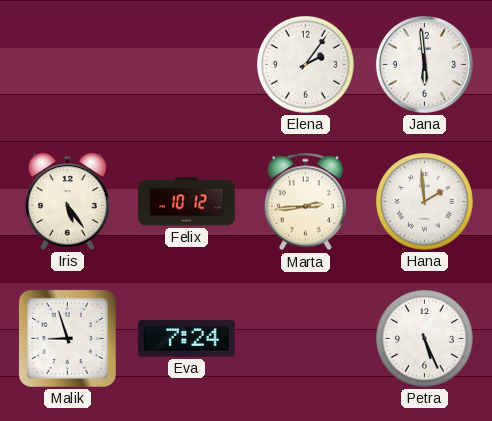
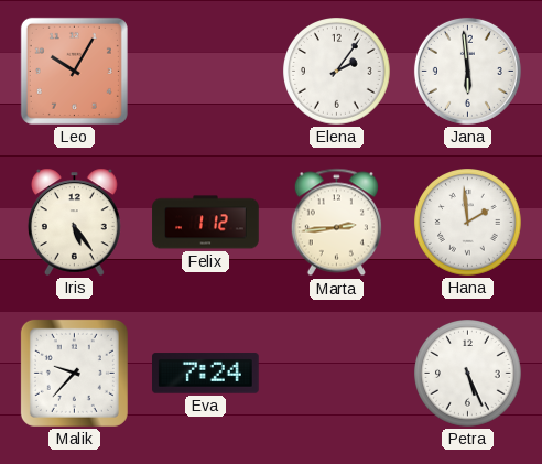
Leo: none -> 10:05 (74, 71)
Felix: 10:12 -> 1:12 (206, 223)
Malik: 8:57 -> 9:37 (74, 373)
